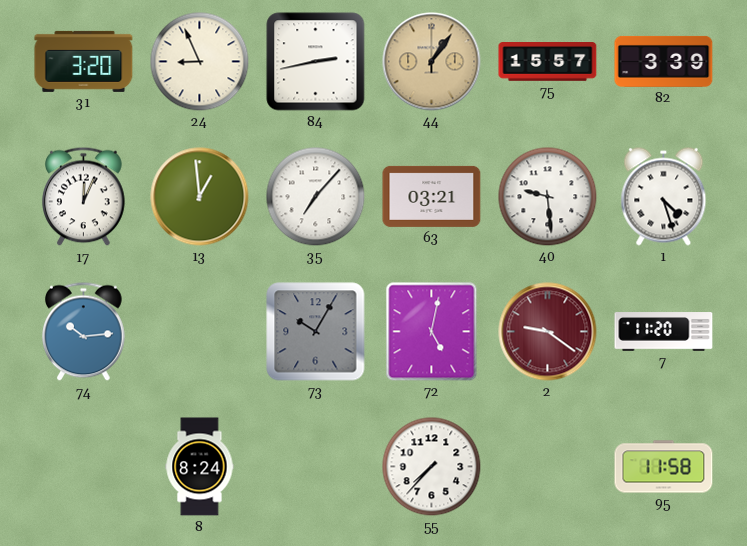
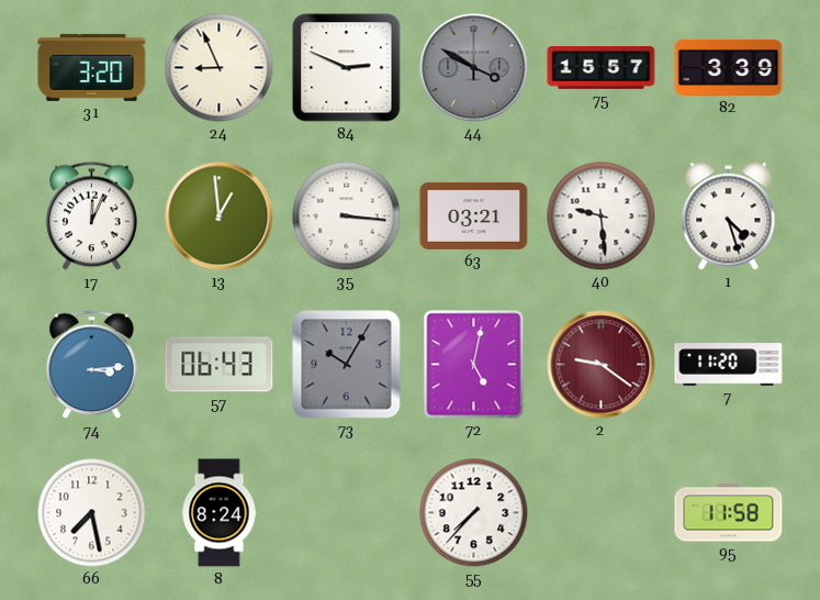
84: 2:43 -> 2:49 (347, 68)
44: 1:06 -> 3:50 (474, 68)
44 dial: champagne -> grey (474, 68)
35: 7:07 -> 3:16 (347, 216)
74: 10:14 -> 3:14 (92, 365)
57: none -> 06:43 (220, 365)
66: none -> 7:28 (92, 513)
